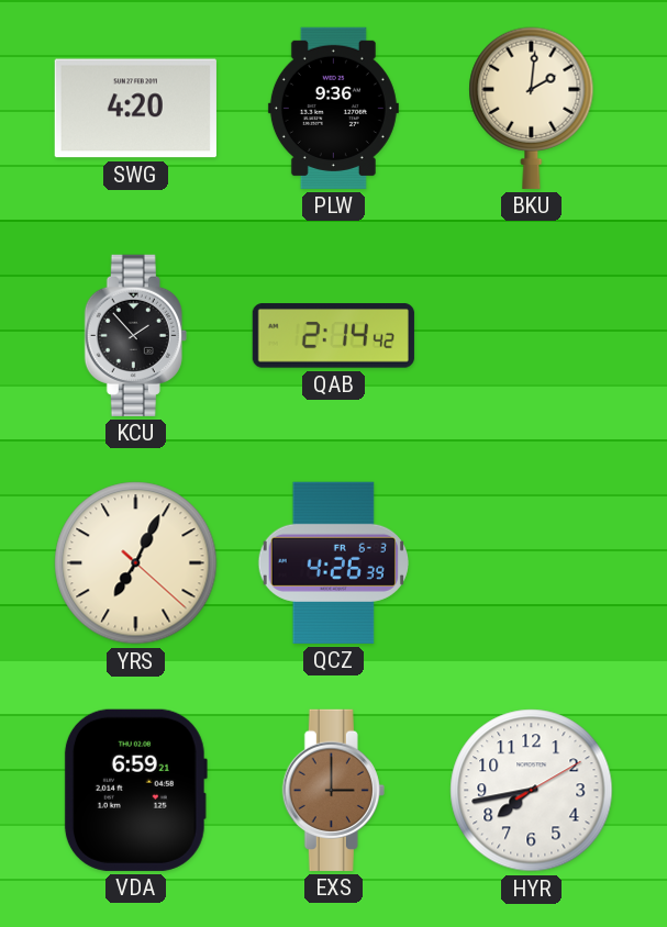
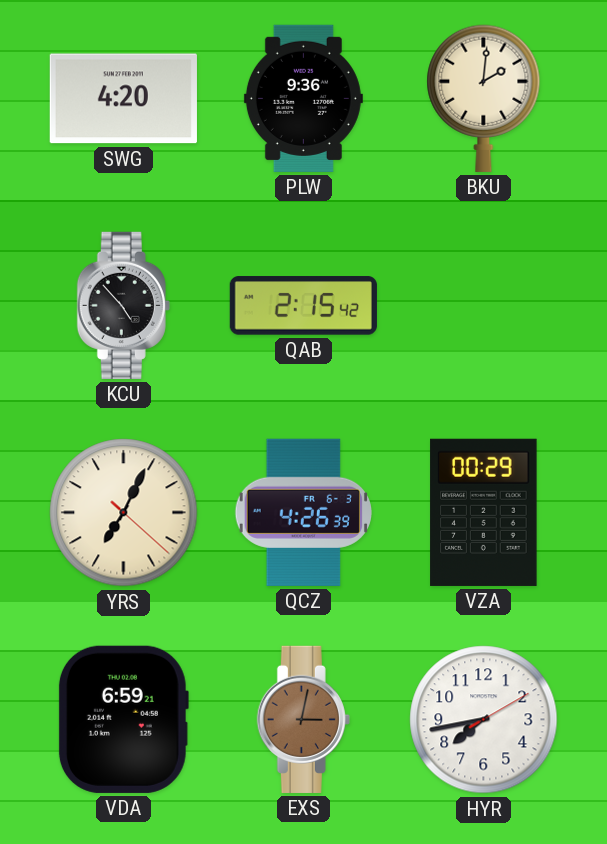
KCU: 1:53 -> 4:53 (123, 305)
QAB: 2:14 -> 2:15 (303, 306)
VZA: none -> 00:29 (484, 512)
EXS: 3:00 -> 3:02 (303, 719)
